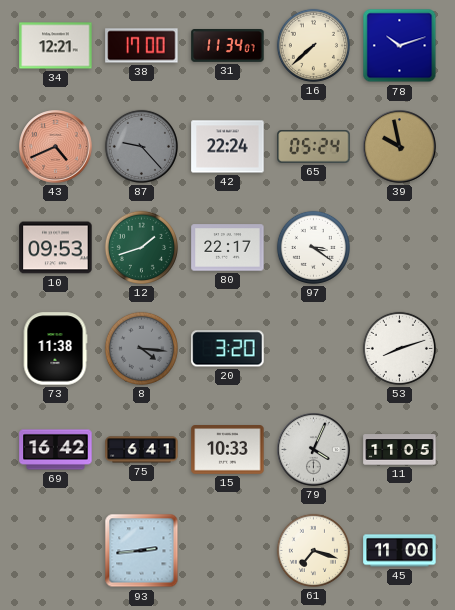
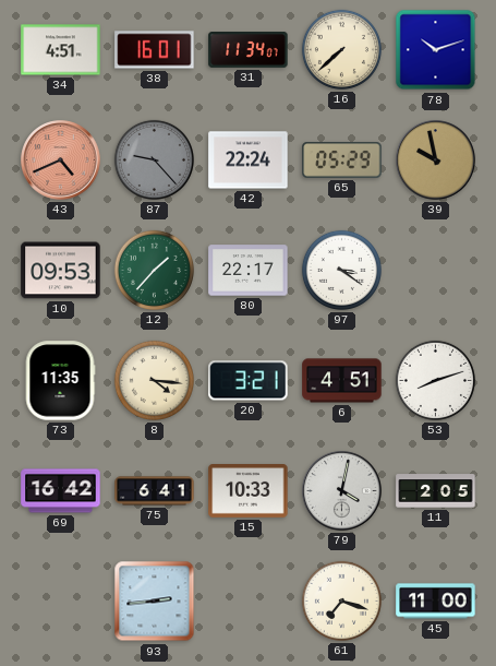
34: 12:21 -> 4:51 (61, 50)
38: 17:00 -> 16:01 (155, 50)
65: 05:24 -> 05:29 (342, 160)
12: 1:42 -> 1:37 (154, 270)
73: 11:38 -> 11:35 (60, 381)
8 dial: grey -> cream (154, 380)
20: 3:20 -> 3:21 (249, 381)
6: none -> 4:51 (342, 381)
79: 4:04 -> 4:02 (342, 491)
11: 11:05 -> 2:05 (436, 491)
